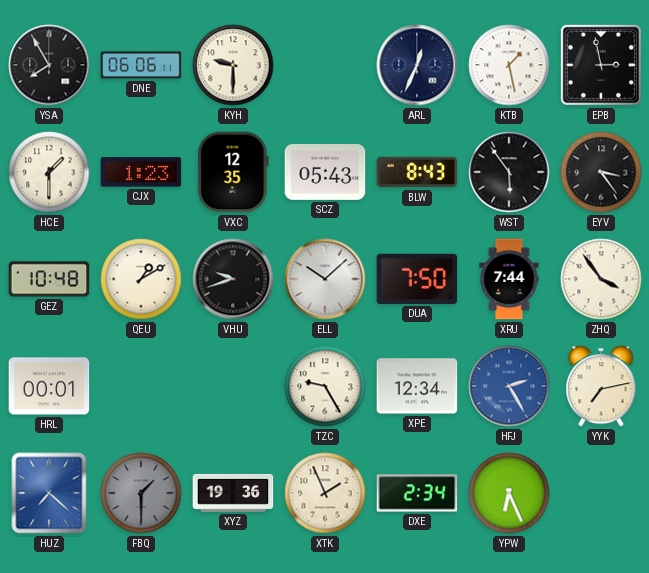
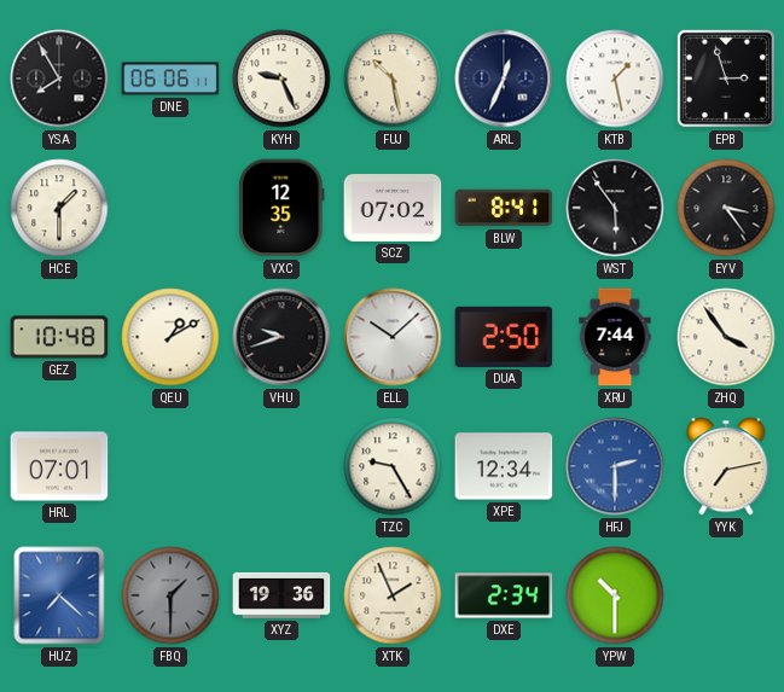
KYH: 9:30 -> 9:26 (281, 78)
FUJ: none -> 10:28 (393, 78)
EPB: 2:58 -> 2:57 (726, 78)
CJX: 1:23 -> none (141, 172)
SCZ: 05:43 -> 07:02 (393, 209)
BLW: 8:43 -> 8:41 (504, 208)
DUA: 7:50 -> 2:50 (504, 337)
HRL: 00:01 -> 07:01 (59, 466)
HFJ: 2:25 -> 2:30 (615, 466)
YPW: 6:26 -> 10:30 (615, 595)
